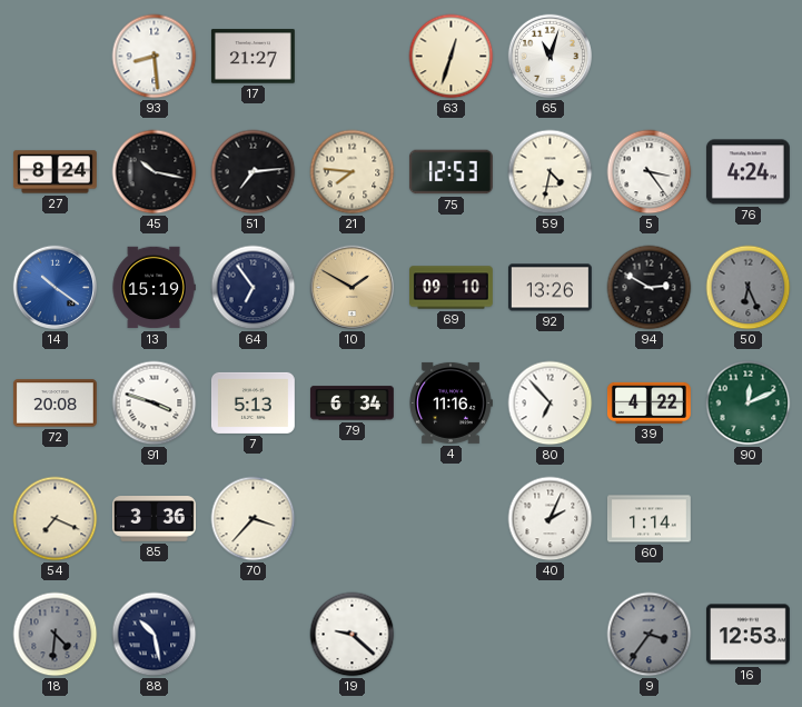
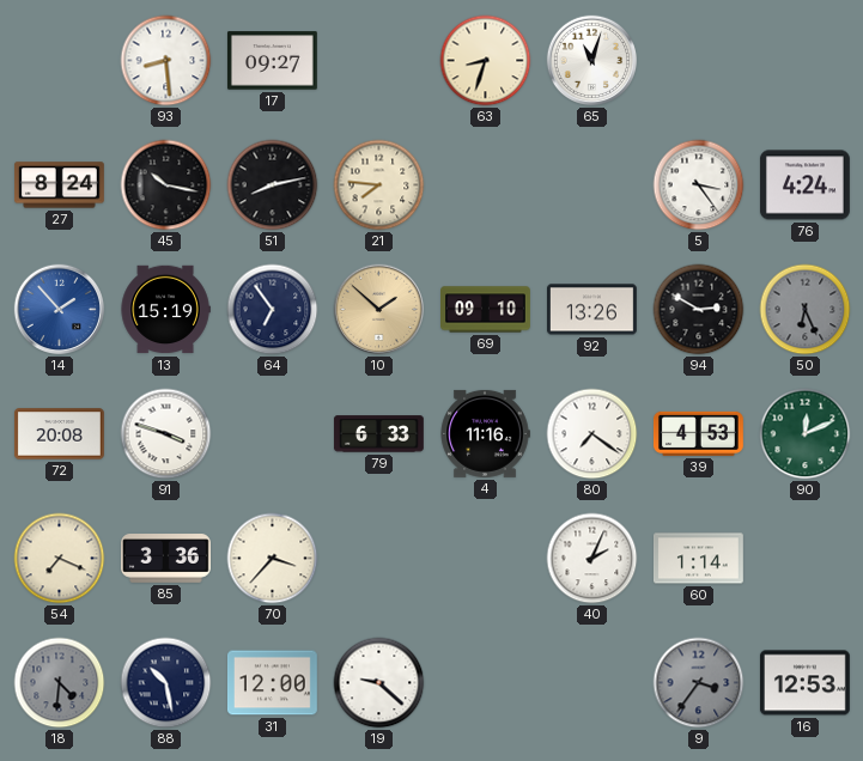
17: 21:27 -> 09:27 (272, 61)
63: 12:33 -> 8:33 (486, 61)
51: 7:14 -> 8:13 (273, 185)
75: 12:53 -> none (450, 172)
59: 4:32 -> none (551, 172)
14: 10:21 -> 1:53 (60, 310)
10: 1:50 -> 1:52 (379, 310)
7: 5:13 -> none (253, 402)
79: 6:34 -> 6:33 (378, 434)
80: 6:53 -> 7:21 (592, 434)
39: 4:22 -> 4:53 (698, 433)
31: none -> 12:00 (272, 683)
